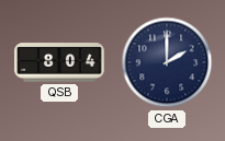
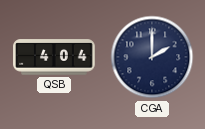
QSB: 8:04 -> 4:04 (54, 57)
